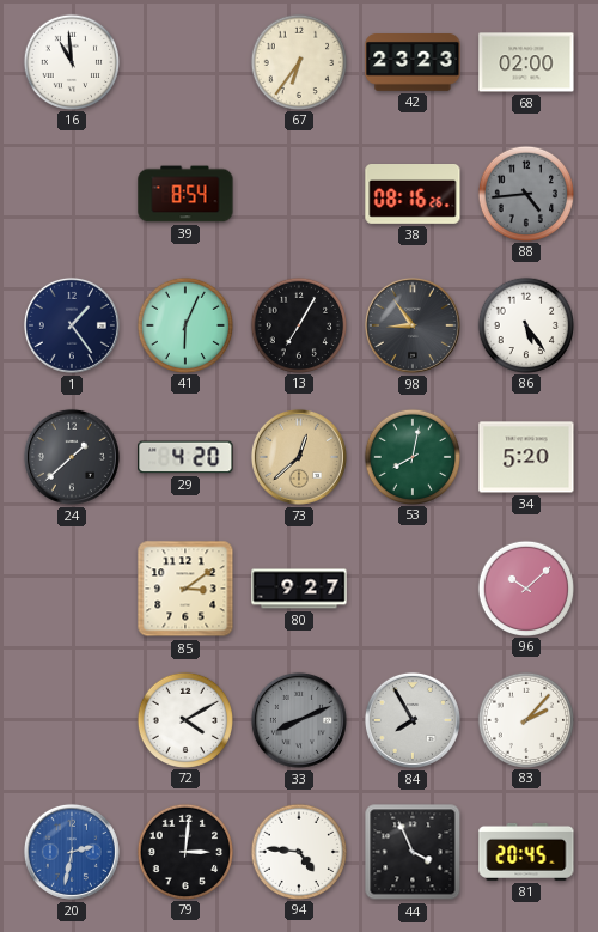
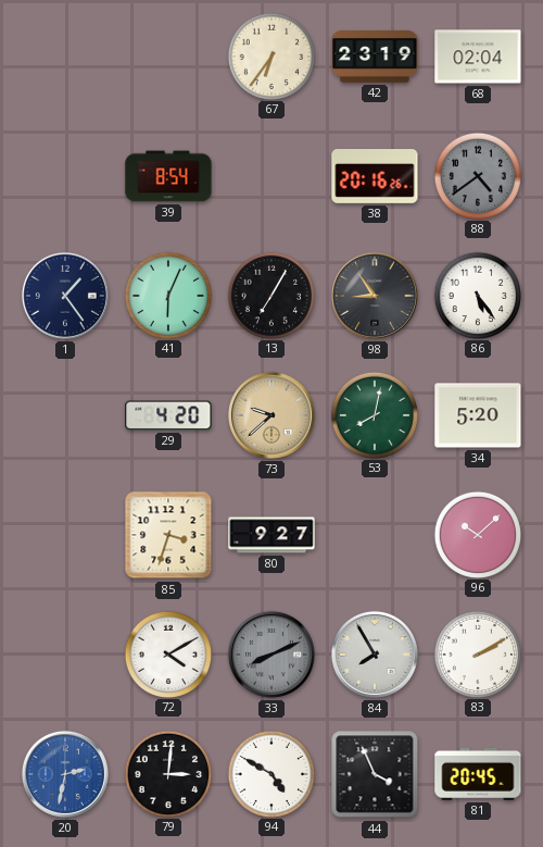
16: 10:59 -> none (71, 61)
42: 23:23 -> 23:19 (375, 58)
68: 02:00 -> 02:04 (478, 57)
38: 08:16 -> 20:16 (375, 177)
88: 4:44 -> 4:39 (477, 175)
24: 1:38 -> none (72, 457)
73: 12:38 -> 9:38 (271, 415)
85: 3:09 -> 3:33 (168, 535)
83: 2:07 -> 2:10 (477, 653)
94: 4:46 -> 4:50 (270, 773)
